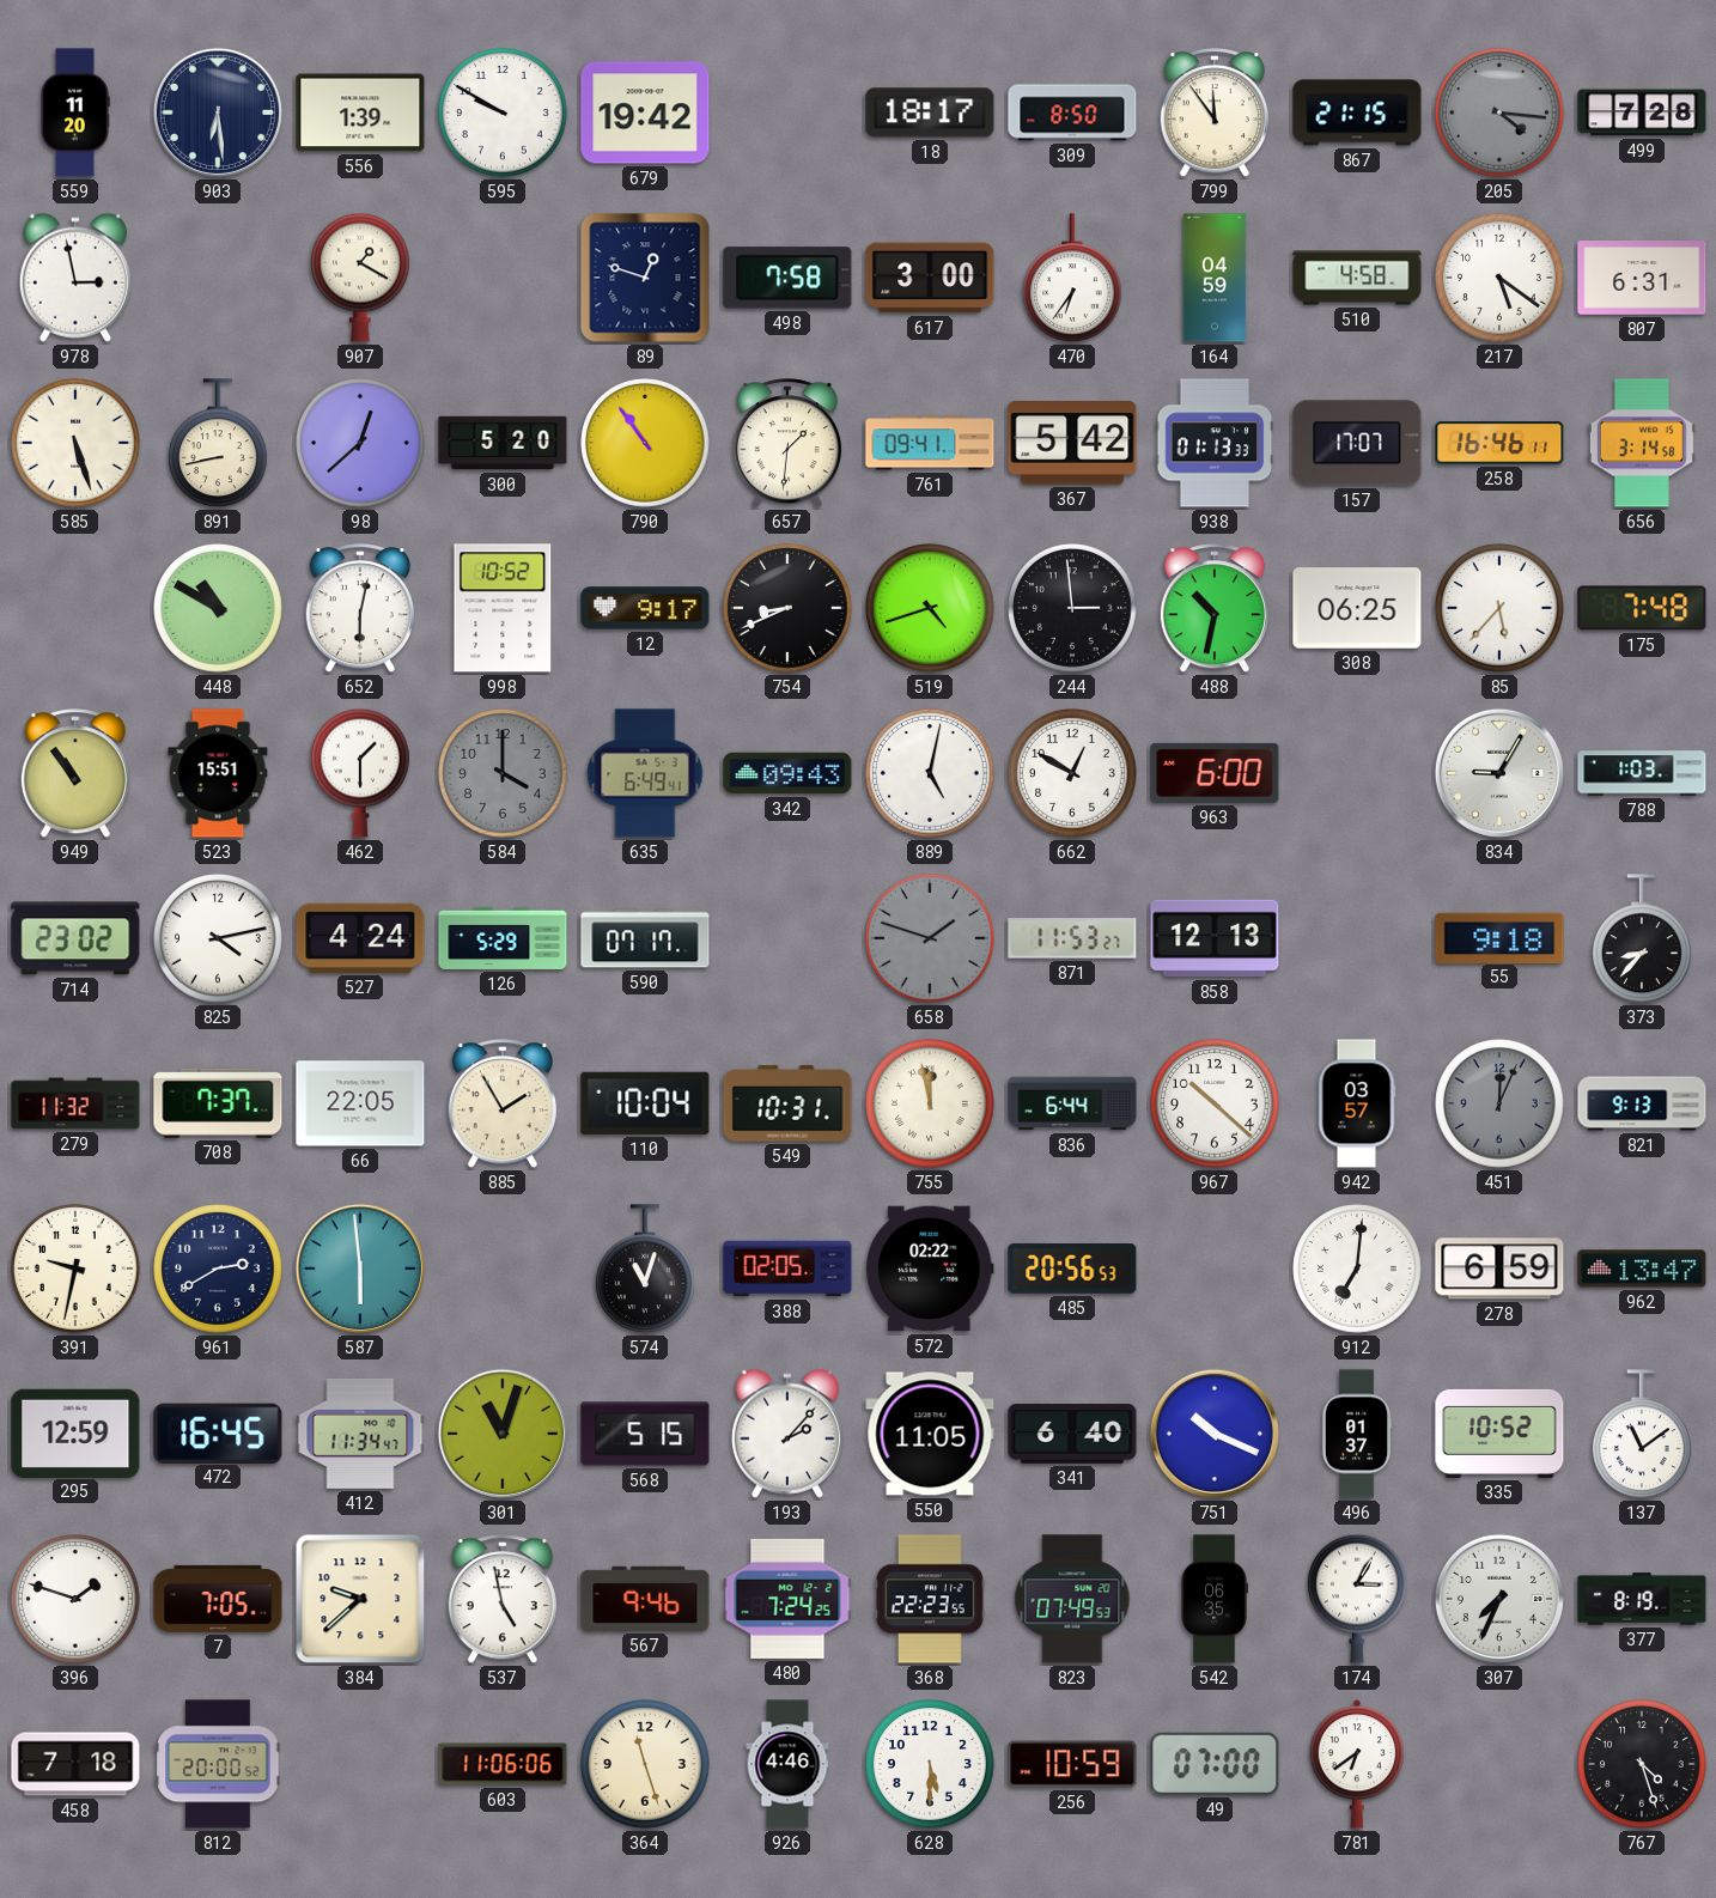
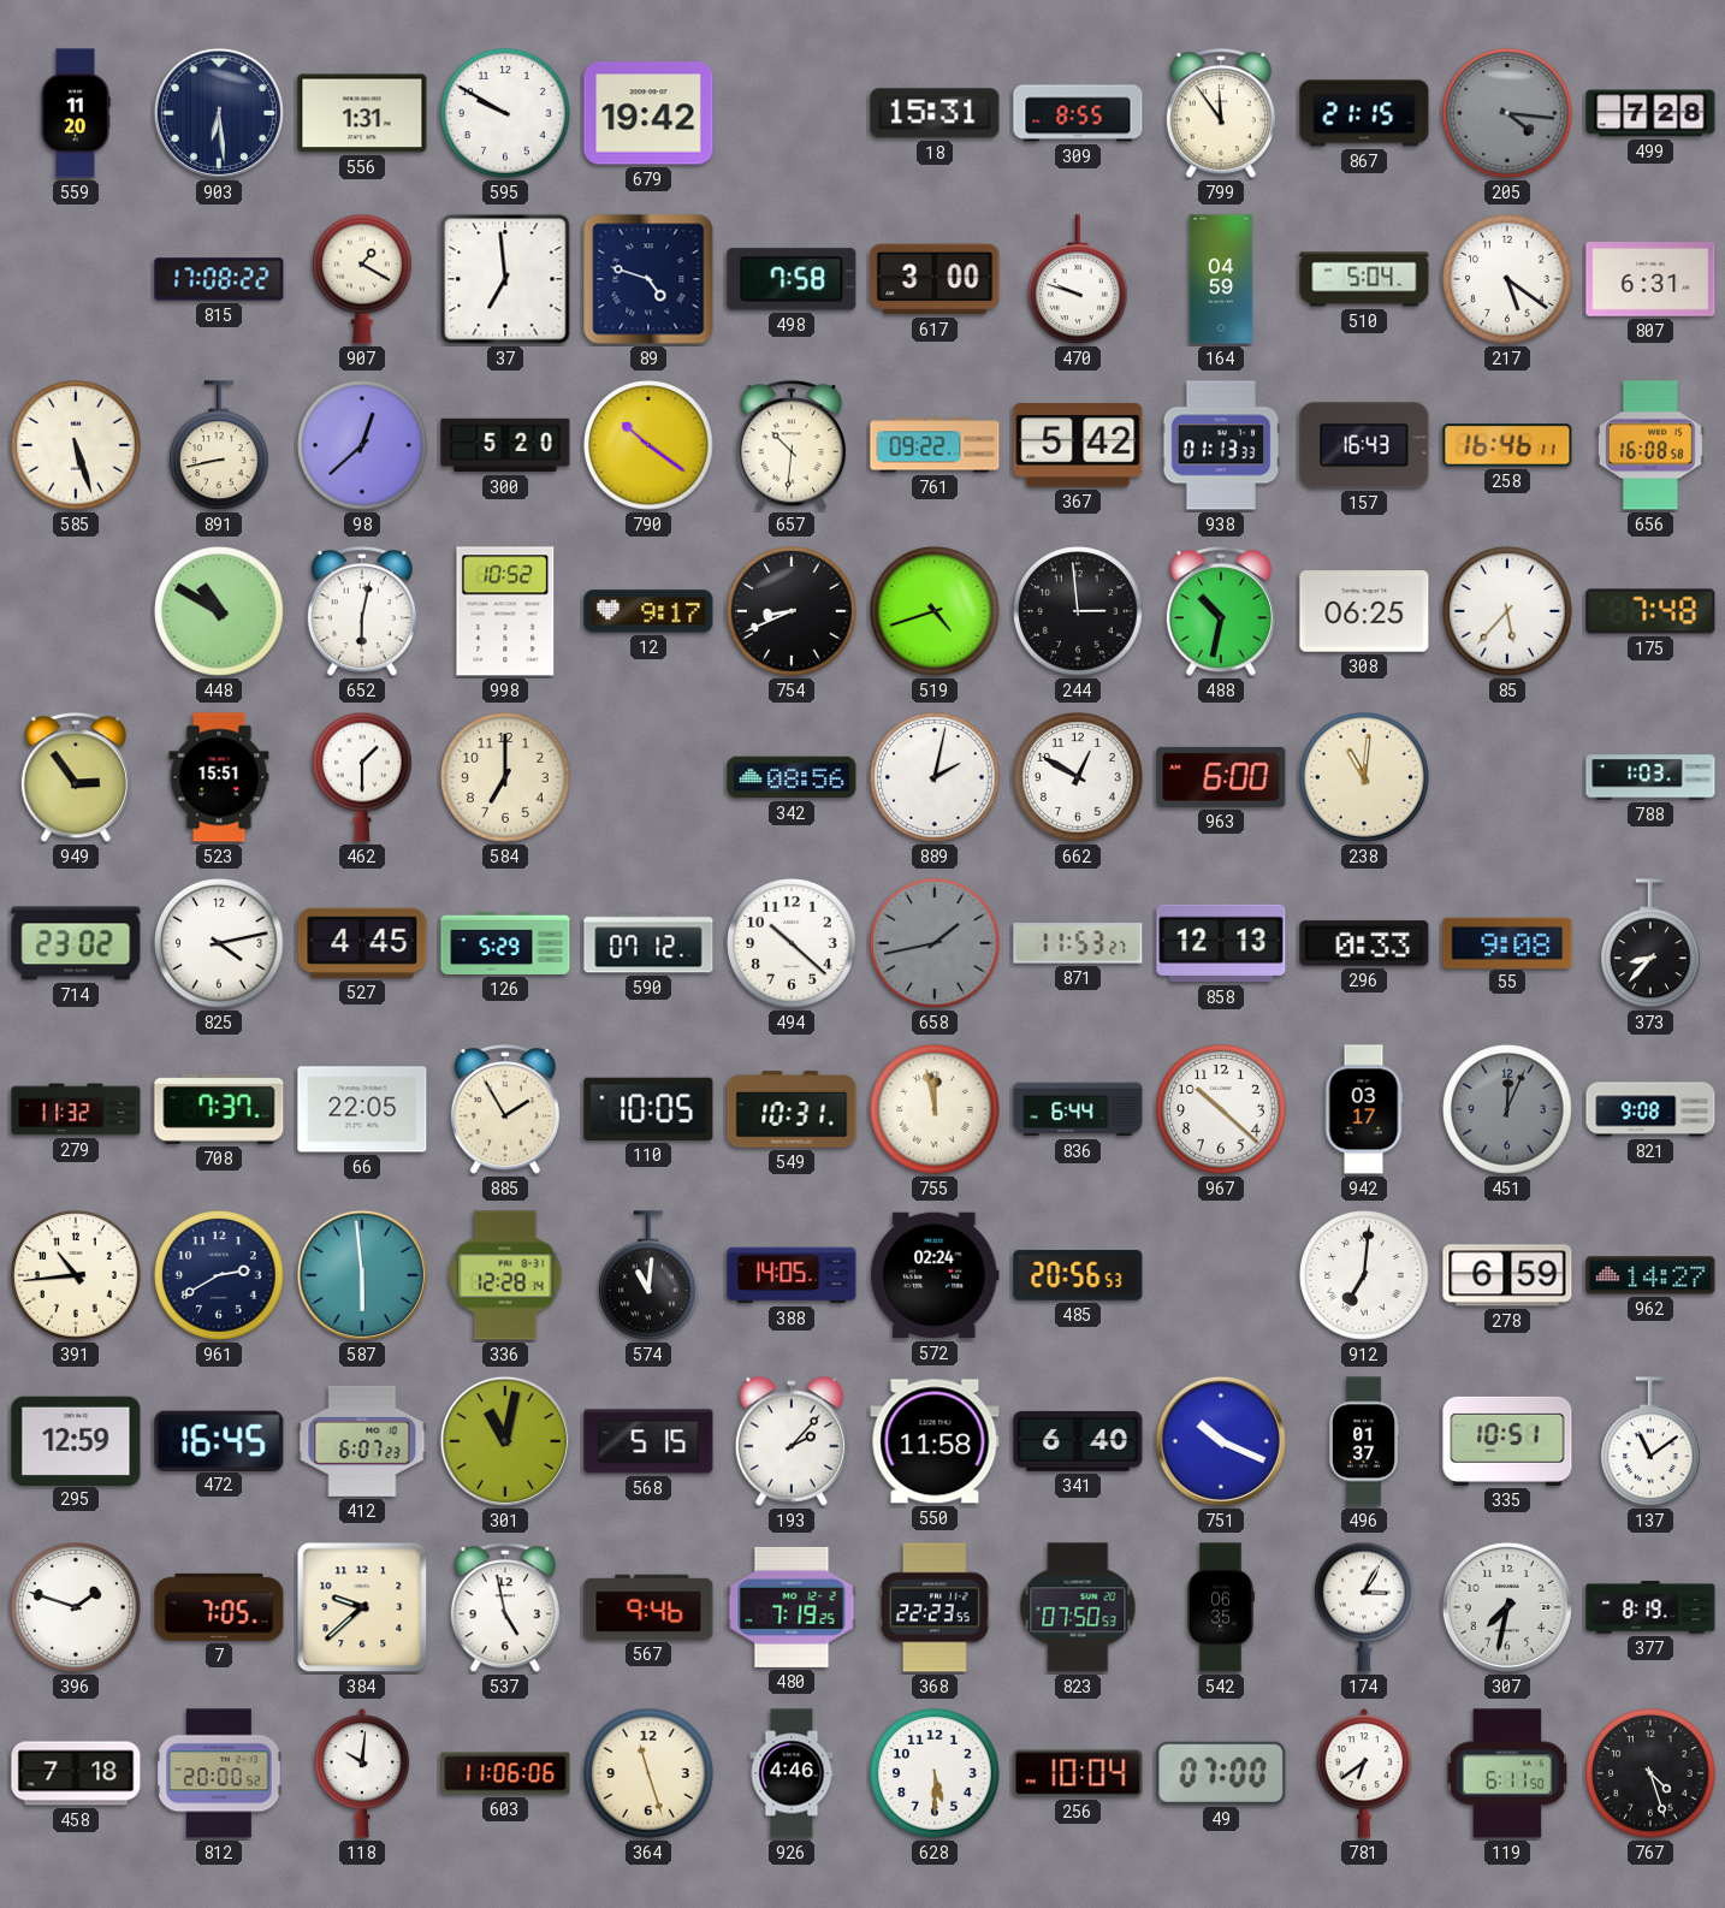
556: 1:39 -> 1:31 (362, 113)
18: 18:17 -> 15:31 (935, 113)
309: 8:50 -> 8:55 (1078, 113)
978: 2:58 -> none (75, 278)
815: none -> 17:08 (219, 279)
37: none -> 6:59 (505, 279)
89: 12:48 -> 4:48 (648, 279)
470: 6:36 -> 9:48 (1079, 280)
510: 4:58 -> 5:04 (1364, 279)
790: 10:54 -> 10:21 (648, 445)
657: 1:31 -> 10:31 (790, 446)
761: 09:41 -> 09:22 (935, 445)
157: 17:07 -> 16:43 (1364, 445)
656: 3:14 -> 16:08 (1650, 445)
949: 10:54 -> 2:54 (75, 778)
584: 4:00 -> 7:00 (505, 777)
584 dial: grey -> cream (505, 777)
635: 6:49 -> none (645, 773)
342: 09:43 -> 08:56 (792, 777)
889: 5:02 -> 2:02 (935, 777)
238: none -> 11:01 (1364, 777)
834: 9:05 -> none (1499, 773)
527: 4:24 -> 4:45 (362, 943)
590: 07:17 -> 07:12 (648, 943)
494: none -> 10:22 (792, 943)
658: 1:48 -> 1:43 (935, 943)
296: none -> 0:33 (1364, 943)
55: 9:18 -> 9:08 (1507, 942)
110: 10:04 -> 10:05 (648, 1109)
942: 03:57 -> 03:17 (1364, 1109)
821: 9:13 -> 9:08 (1650, 1109)
391: 9:32 -> 10:44 (76, 1275)
336: none -> 12:28 (505, 1275)
574: 11:03 -> 11:01 (650, 1276)
388: 02:05 -> 14:05 (792, 1275)
572: 02:22 -> 02:24 (935, 1275)
962: 13:47 -> 14:27 (1650, 1275)
412: 11:34 -> 6:07 (362, 1441)
301: 11:03 -> 11:02 (505, 1441)
550: 11:05 -> 11:58 (935, 1441)
335: 10:52 -> 10:51 (1507, 1441)
480: 7:24 -> 7:19 (792, 1607)
823: 07:49 -> 07:50 (1078, 1607)
307: 7:34 -> 7:32 (1507, 1607)
118: none -> 10:01 (362, 1773)
256: 10:59 -> 10:04 (1078, 1773)
119: none -> 6:11 (1506, 1773)
